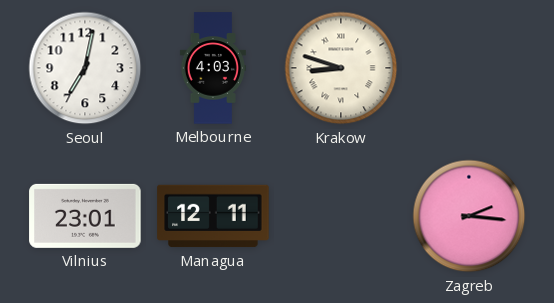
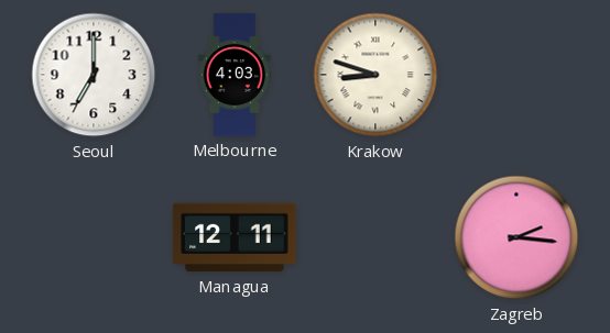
Seoul: 7:02 -> 7:00 (94, 75)
Vilnius: 23:01 -> none (85, 216)
